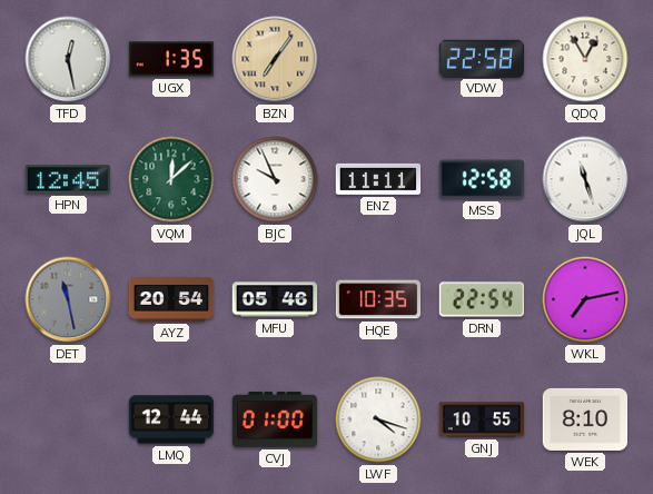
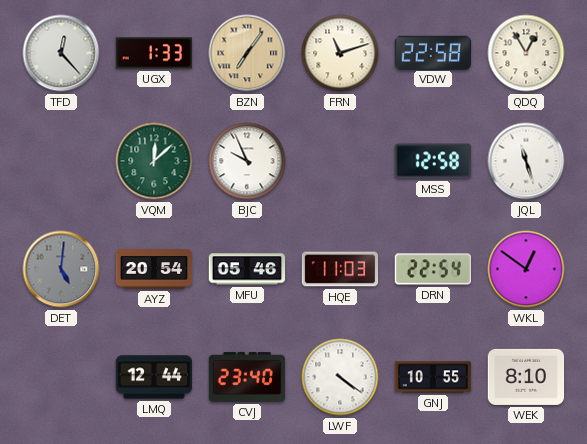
TFD: 12:28 -> 12:23 (61, 53)
UGX: 1:35 -> 1:33 (154, 53)
FRN: none -> 11:12 (340, 53)
HPN: 12:45 -> none (68, 179)
ENZ: 11:11 -> none (378, 179)
DET: 11:28 -> 5:01 (61, 269)
HQE: 10:35 -> 11:03 (340, 269)
WKL: 7:13 -> 12:51 (526, 269)
CVJ: 01:00 -> 23:40 (247, 377)
LWF: 4:18 -> 4:21 (340, 377)
